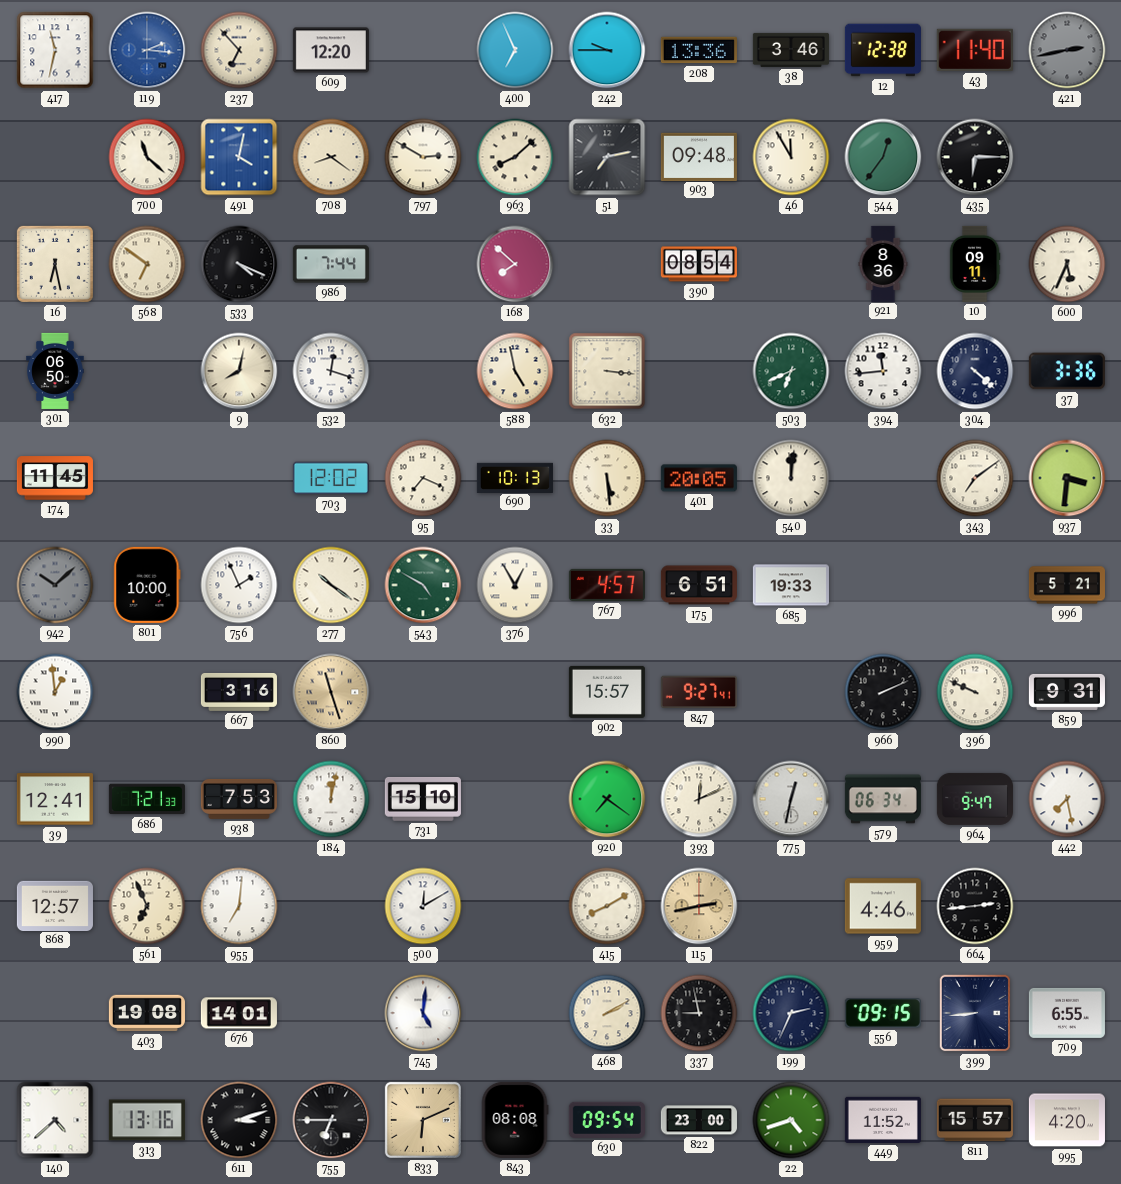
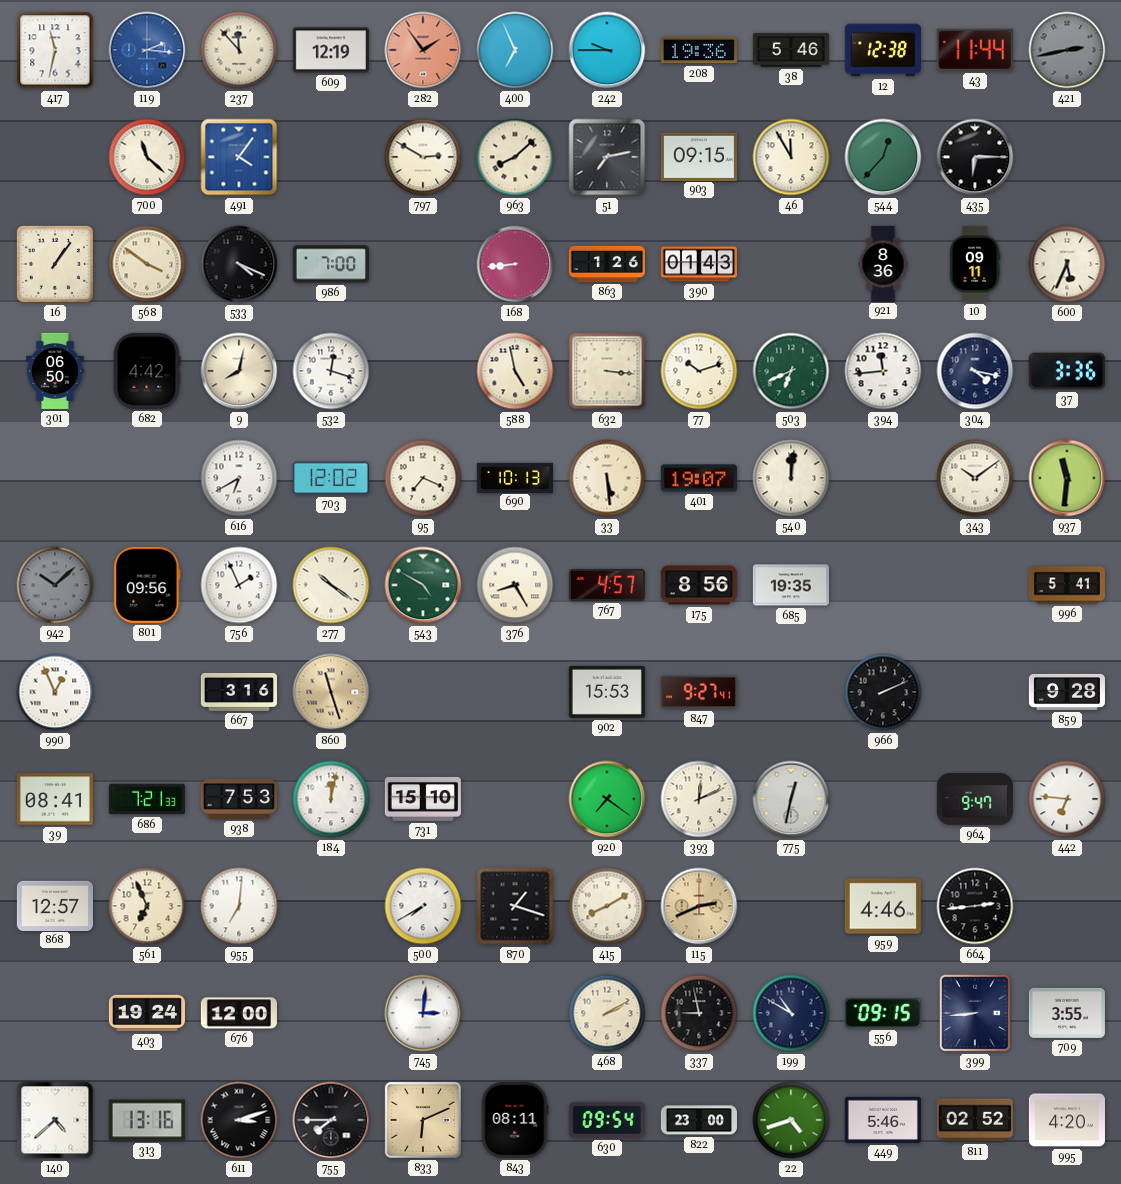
237: 6:53 -> 11:53 (239, 50)
609: 12:20 -> 12:19 (331, 50)
282: none -> 1:54 (423, 50)
208: 13:36 -> 19:36 (699, 50)
38: 3:46 -> 5:46 (791, 50)
43: 11:40 -> 11:44 (975, 50)
491: 4:02 -> 4:06 (239, 157)
708: 8:21 -> none (331, 157)
903: 09:48 -> 09:15 (699, 156)
544: 12:36 -> 12:37 (883, 157)
16: 6:28 -> 1:06 (55, 264)
568: 6:51 -> 3:51 (147, 264)
986: 7:44 -> 7:00 (331, 264)
168: 7:52 -> 8:44 (515, 264)
863: none -> 1:26 (607, 264)
390: 08:54 -> 01:43 (699, 264)
682: none -> 4:42 (147, 371)
77: none -> 10:12 (699, 371)
304: 4:22 -> 4:17 (975, 371)
174: 11:45 -> none (55, 478)
616: none -> 6:40 (239, 478)
401: 20:05 -> 19:07 (699, 478)
343: 7:09 -> 10:09 (975, 478)
937: 3:31 -> 11:31 (1067, 478)
801: 10:00 -> 09:56 (147, 585)
376: 12:55 -> 8:25 (515, 585)
175: 6:51 -> 8:56 (699, 585)
685: 19:33 -> 19:35 (791, 585)
996: 5:21 -> 5:41 (1067, 585)
990: 12:59 -> 12:56 (55, 692)
902: 15:57 -> 15:53 (607, 692)
396: 9:49 -> none (975, 692)
859: 9:31 -> 9:28 (1067, 692)
39: 12:41 -> 08:41 (55, 799)
579: 06:34 -> none (883, 799)
442: 7:28 -> 6:46 (1067, 799)
500: 12:10 -> 7:40 (423, 906)
870: none -> 1:18 (515, 906)
115: 2:43 -> 2:41 (699, 906)
403: 19:08 -> 19:24 (147, 1013)
676: 14:01 -> 12:00 (239, 1013)
745: 5:01 -> 3:01 (423, 1013)
199: 2:34 -> 10:50 (791, 1013)
709: 6:55 -> 3:55 (1067, 1013)
755: 6:45 -> 7:45 (331, 1120)
843: 08:08 -> 08:11 (515, 1120)
449: 11:52 -> 5:46 (883, 1120)
811: 15:57 -> 02:52 (975, 1120)
